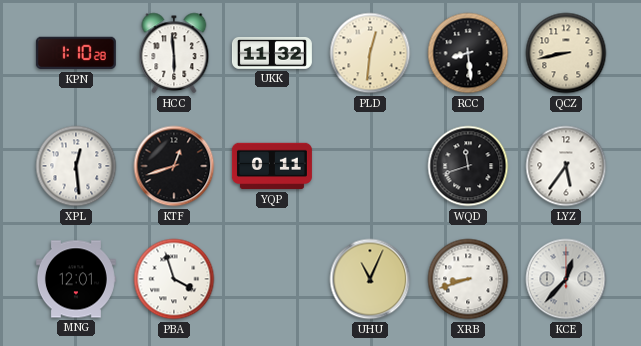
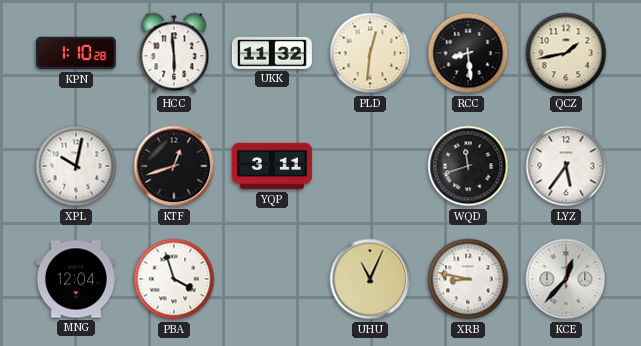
QCZ: 8:43 -> 1:43 (566, 53)
XPL: 12:29 -> 10:02 (76, 166)
YQP: 0:11 -> 3:11 (272, 166)
MNG: 12:01 -> 12:04 (76, 279)
XRB: 8:42 -> 8:47 (468, 279)
